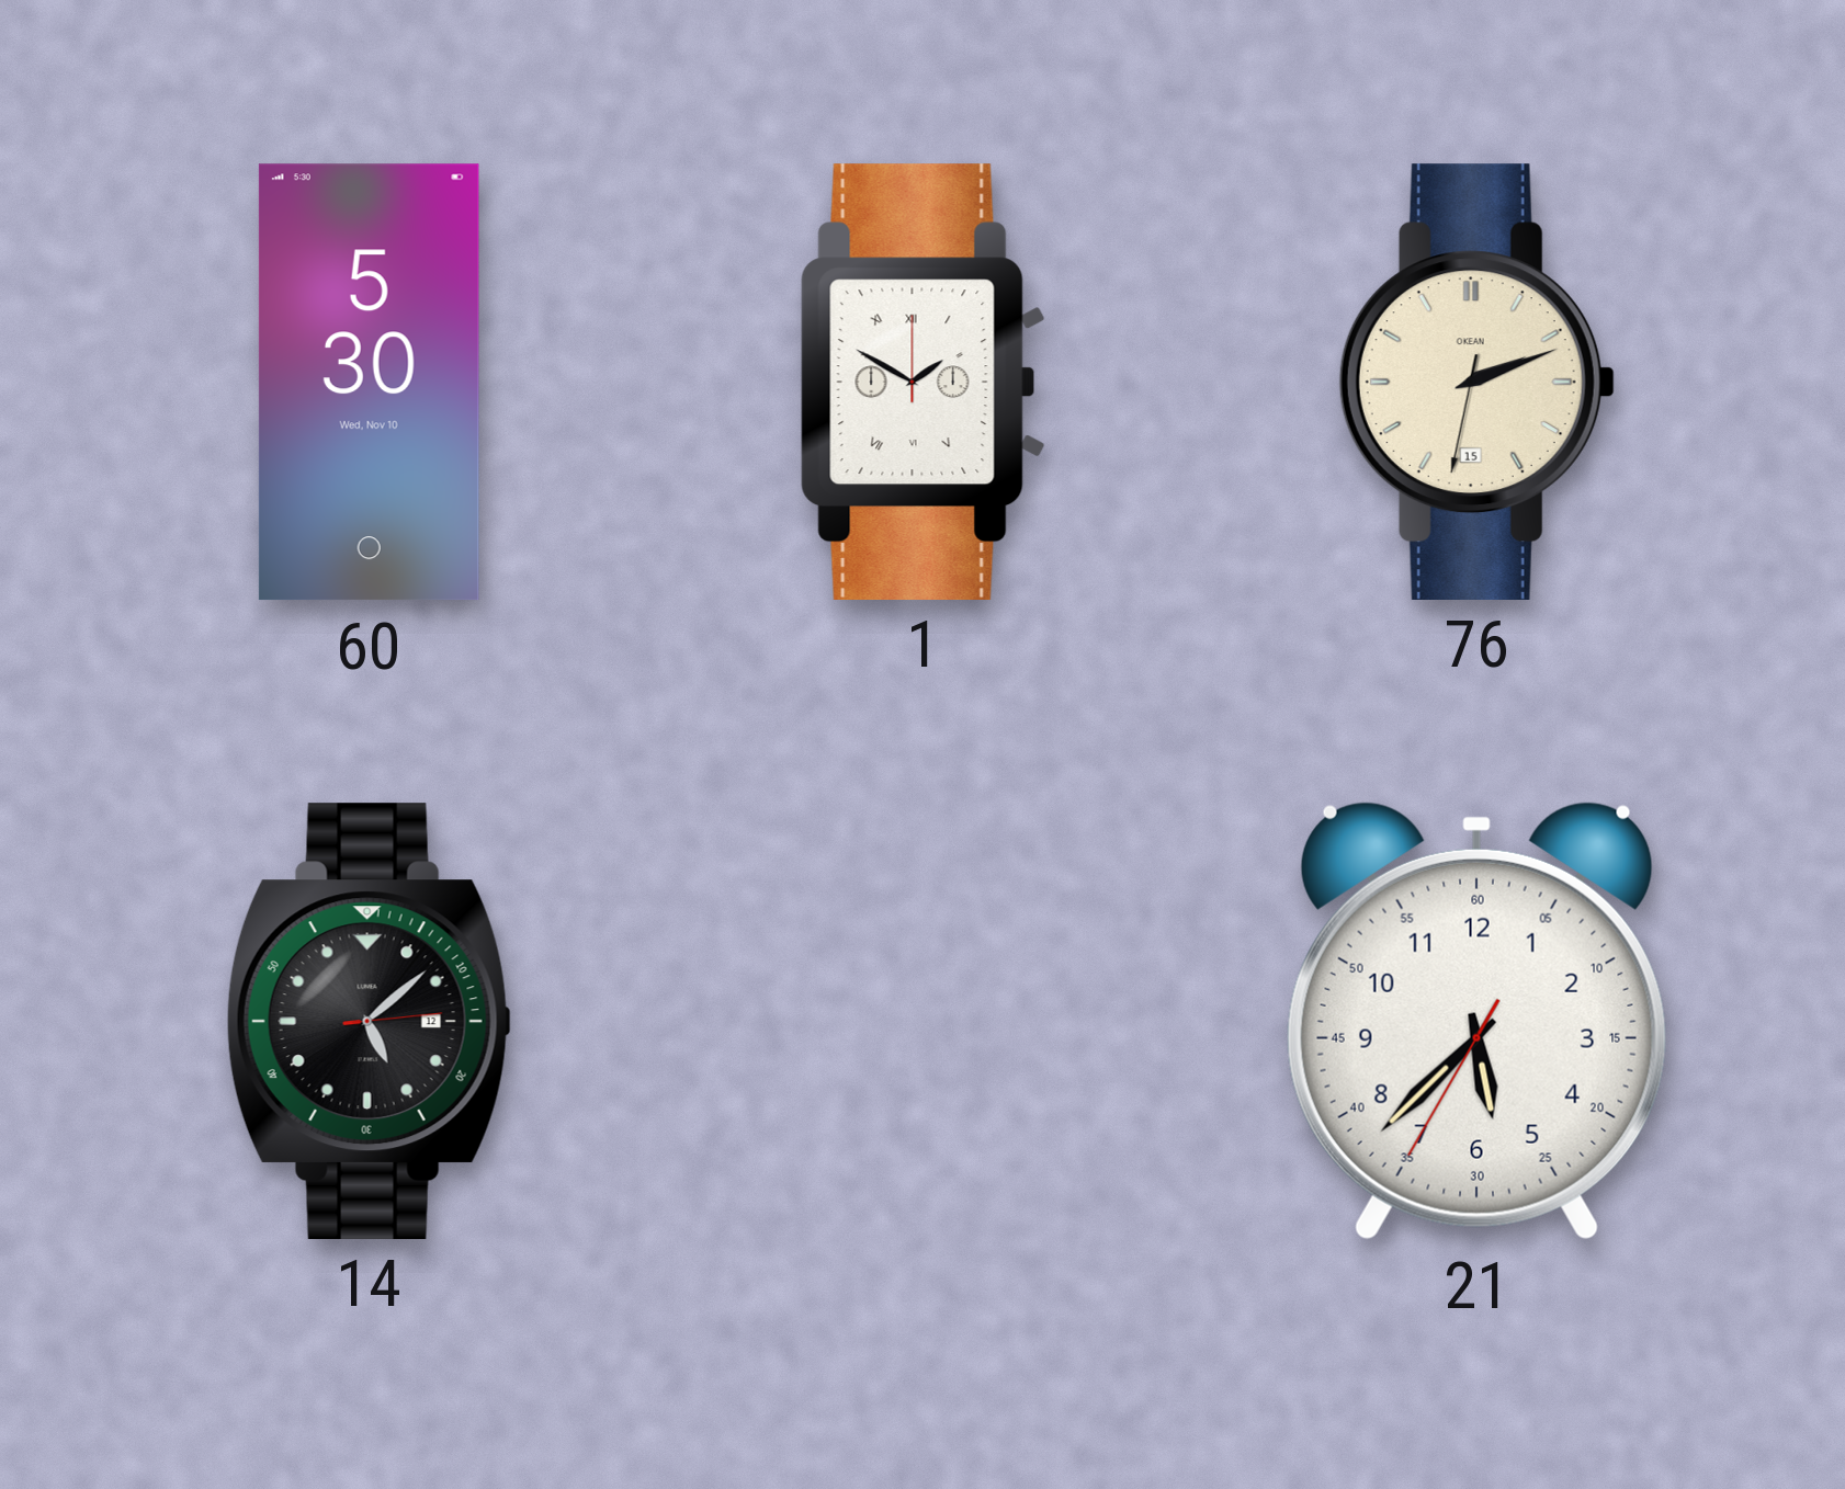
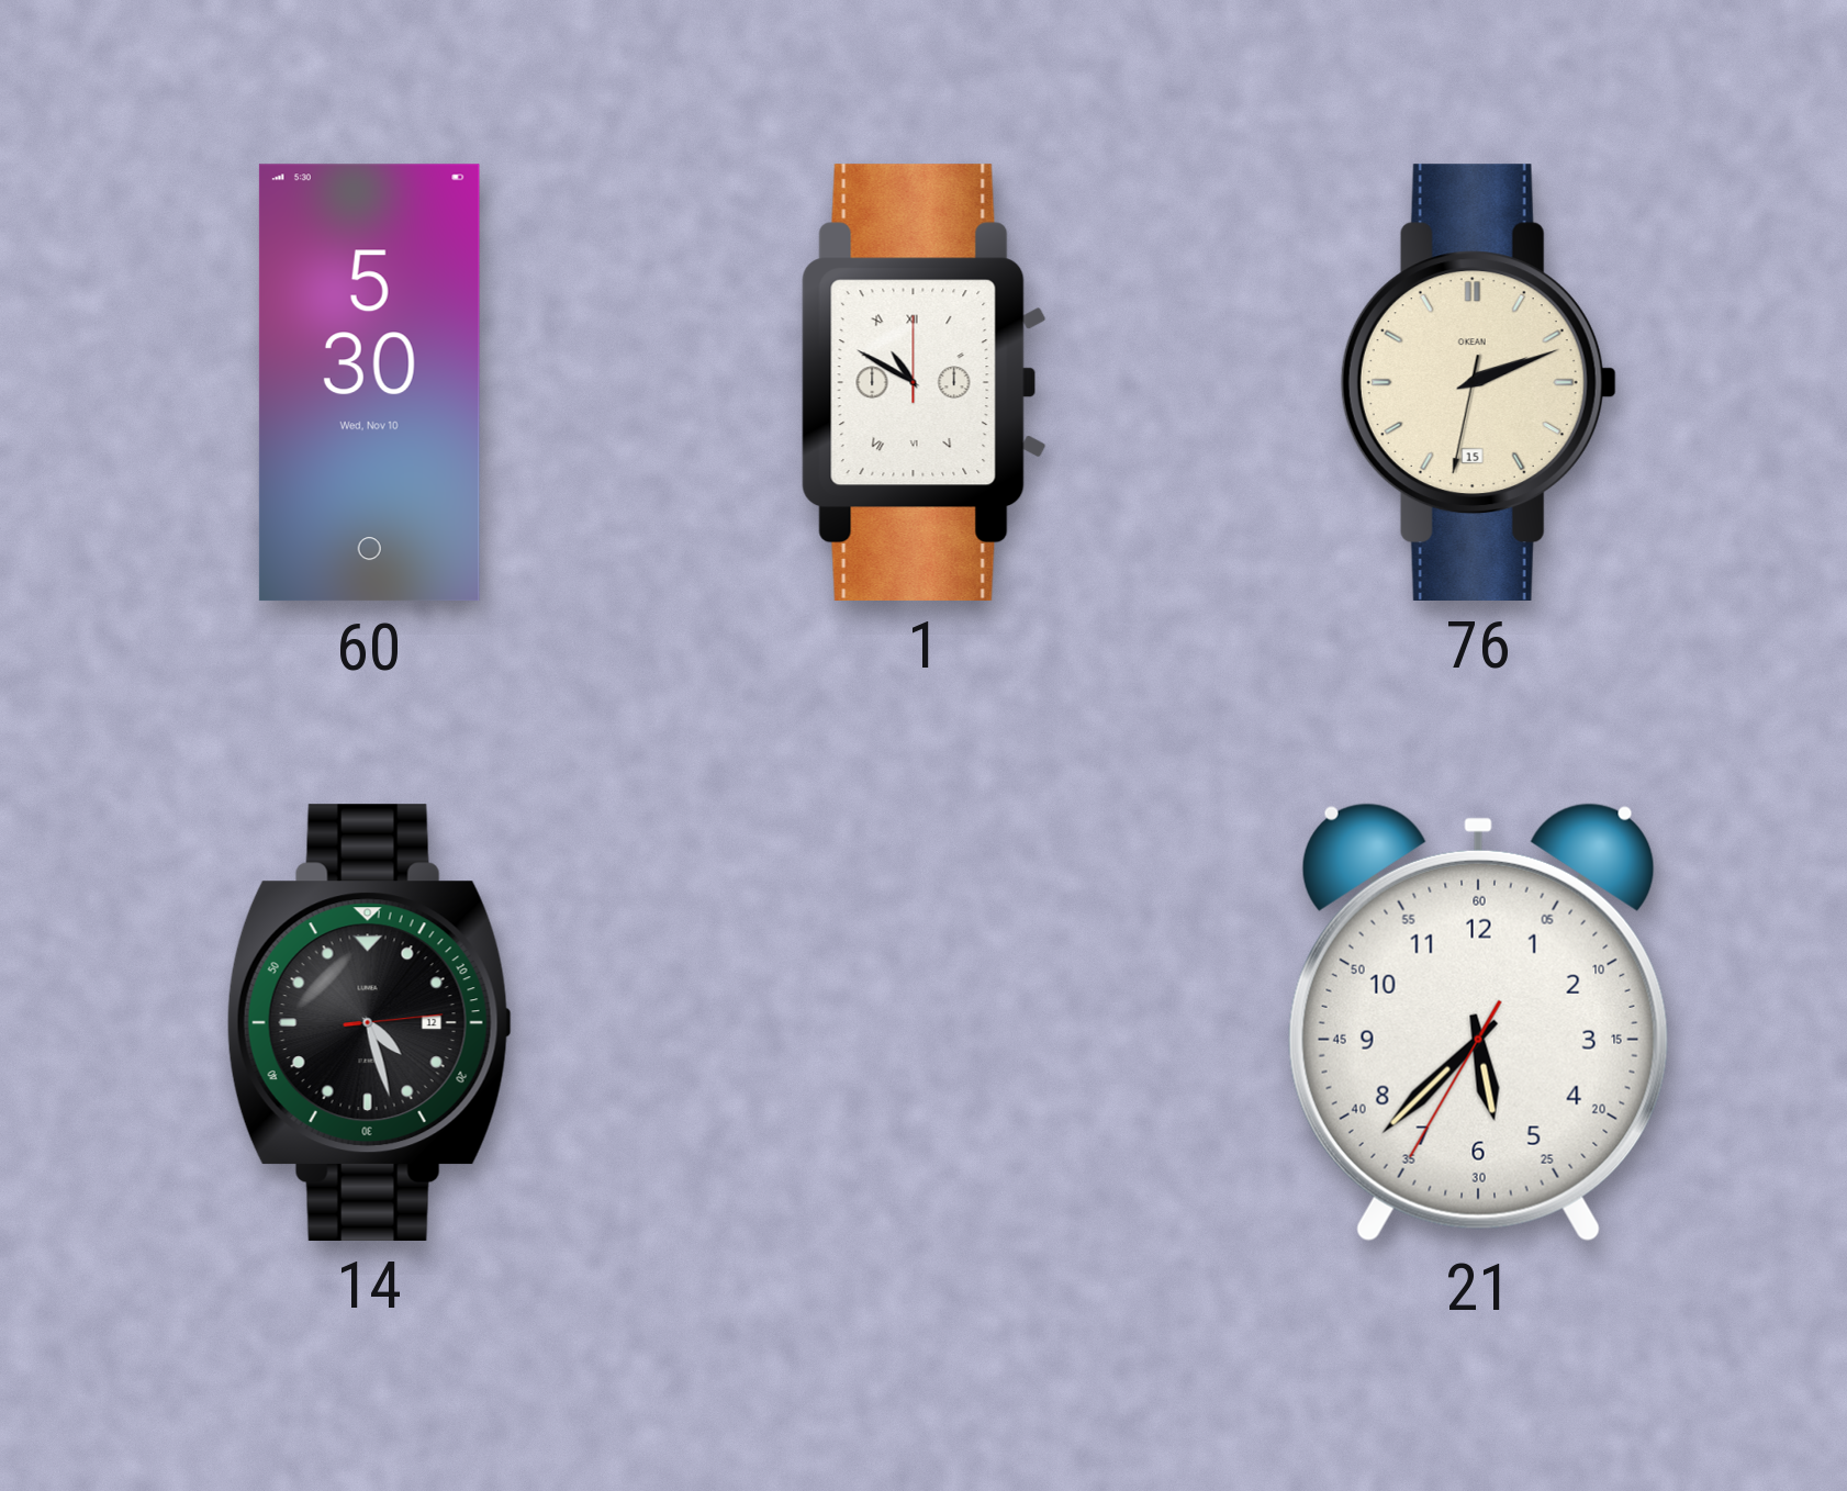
1: 1:50 -> 10:50 (923, 382)
14: 5:08 -> 4:27 (369, 1022)
